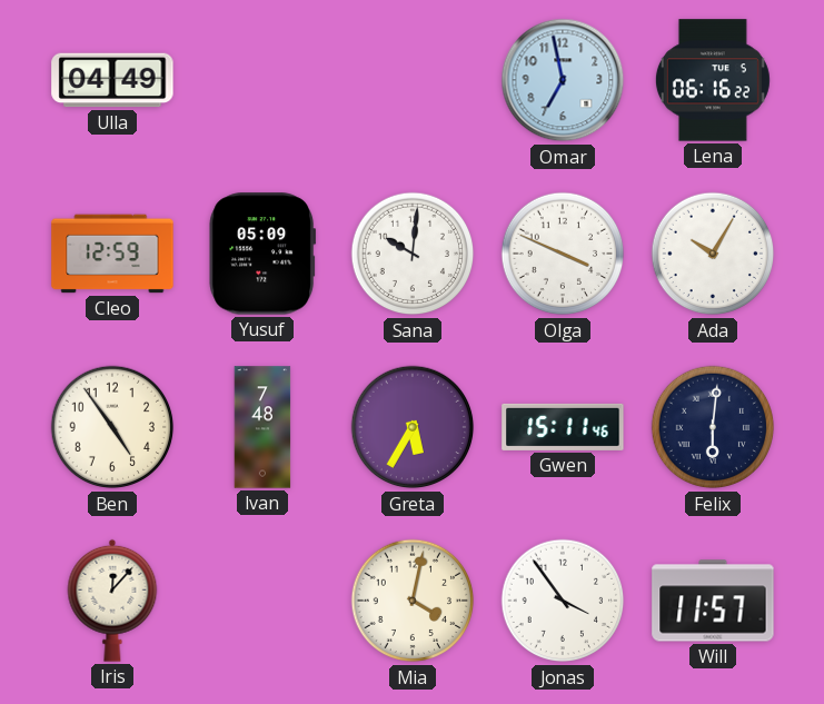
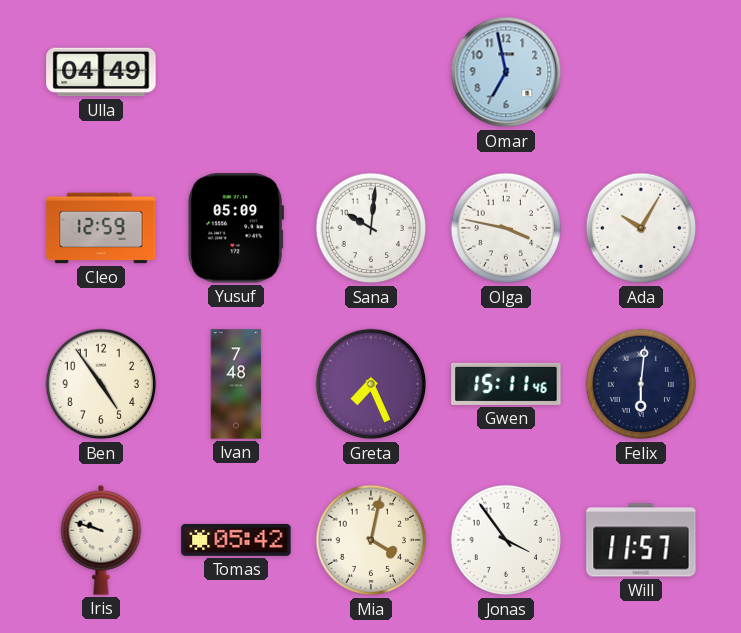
Lena: 06:16 -> none (713, 80)
Olga: 3:49 -> 3:47 (506, 228)
Greta: 5:35 -> 7:26 (371, 384)
Iris: 12:07 -> 9:48 (101, 540)
Tomas: none -> 05:42 (236, 540)
